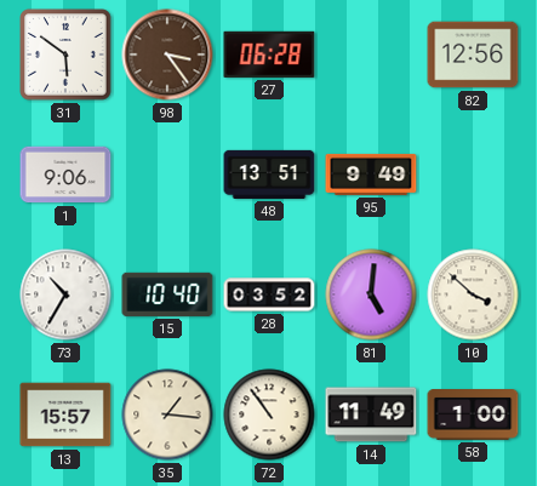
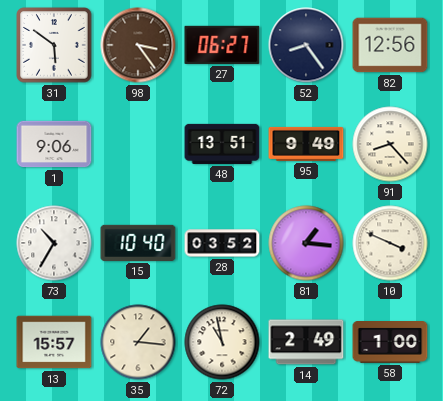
27: 06:28 -> 06:27 (222, 45)
52: none -> 8:24 (306, 45)
91: none -> 8:23 (390, 144)
81: 5:01 -> 1:16 (306, 243)
10: 3:52 -> 3:49 (390, 243)
72: 10:54 -> 10:58 (222, 342)
14: 11:49 -> 2:49 (306, 342)
